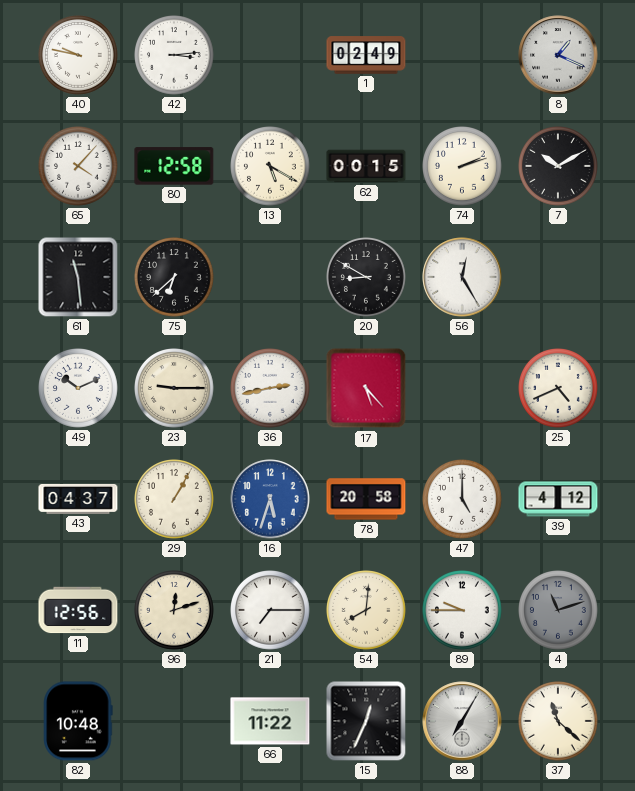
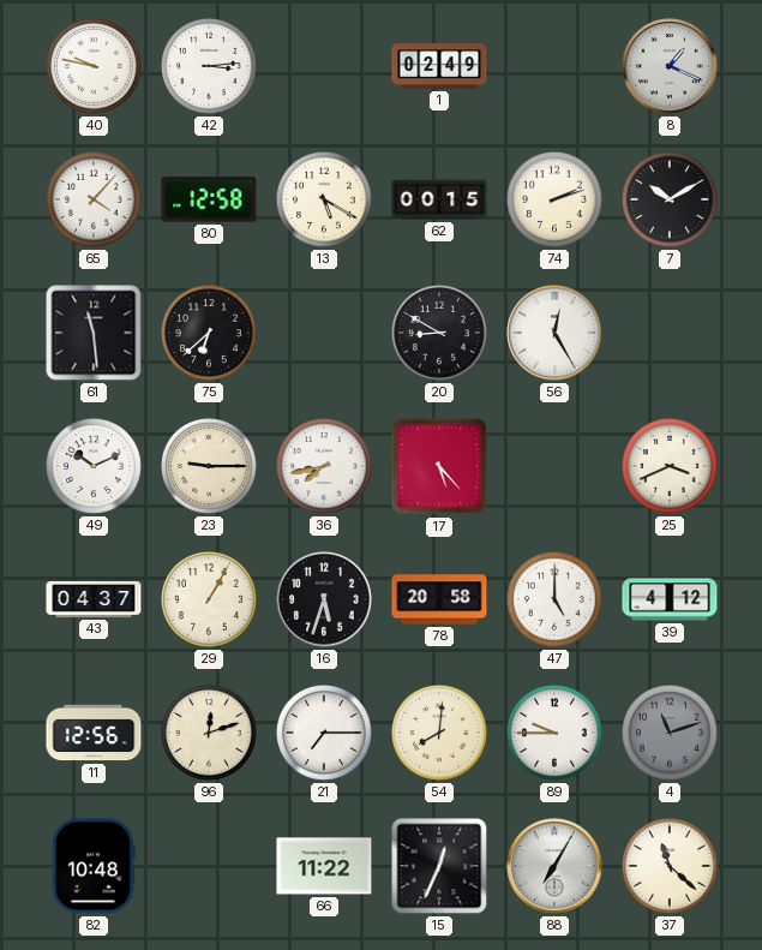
36: 2:43 -> 7:43 (325, 467)
25: 4:41 -> 3:41 (671, 467)
16 dial: blue -> black (324, 599)
